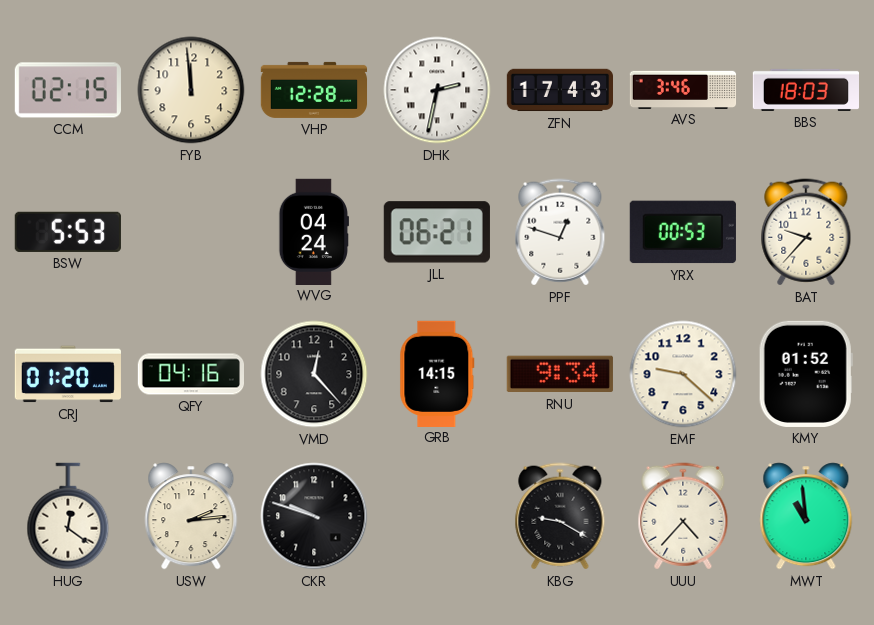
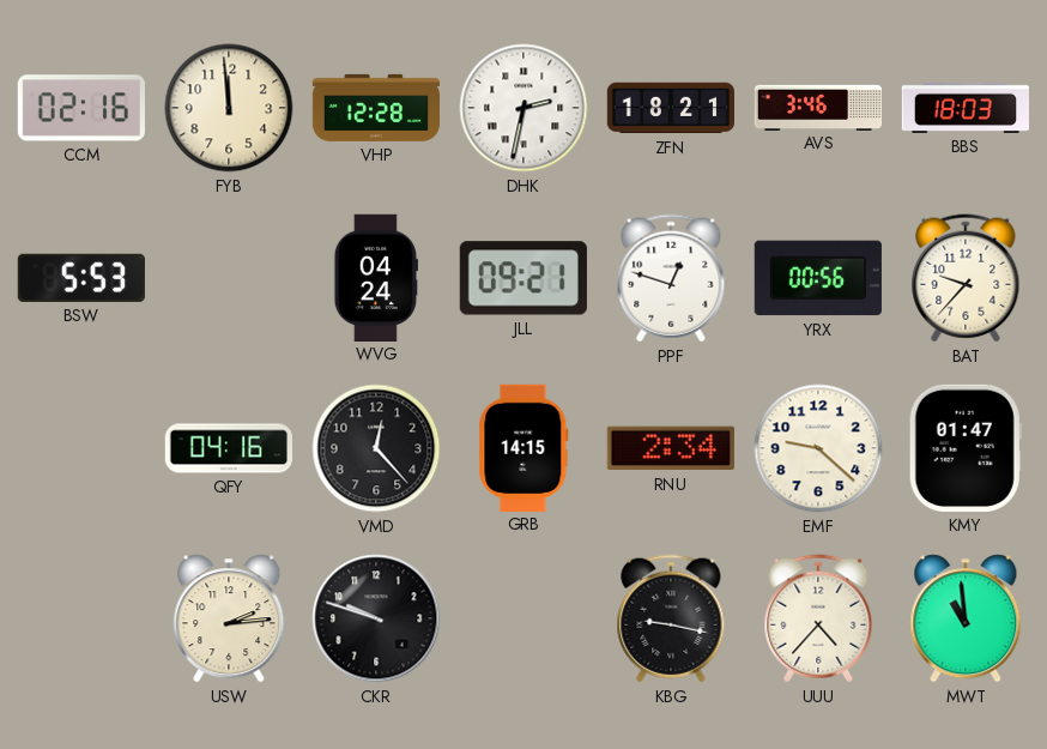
CCM: 02:15 -> 02:16 (81, 108)
ZFN: 17:43 -> 18:21 (670, 108)
JLL: 06:21 -> 09:21 (523, 278)
YRX: 00:53 -> 00:56 (818, 278)
CRJ: 01:20 -> none (68, 374)
RNU: 9:34 -> 2:34 (671, 448)
KMY: 01:52 -> 01:47 (966, 448)
HUG: 12:21 -> none (68, 516)
KBG: 9:20 -> 9:17 (671, 618)
